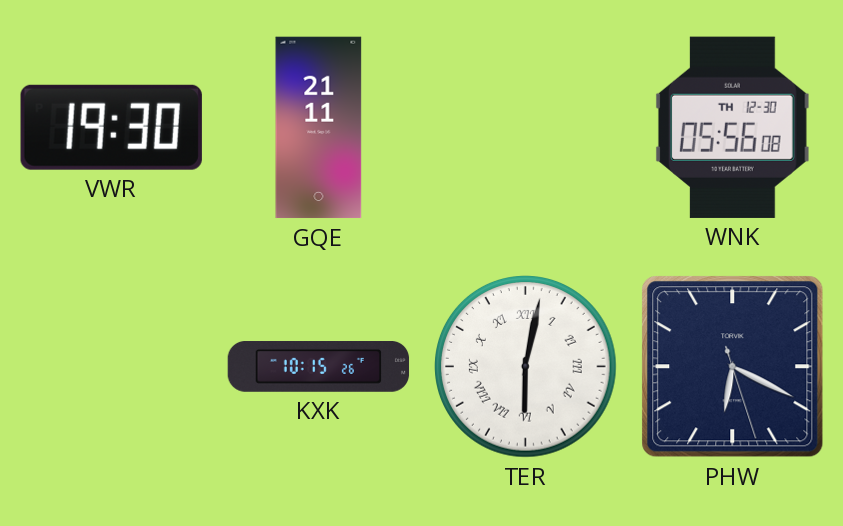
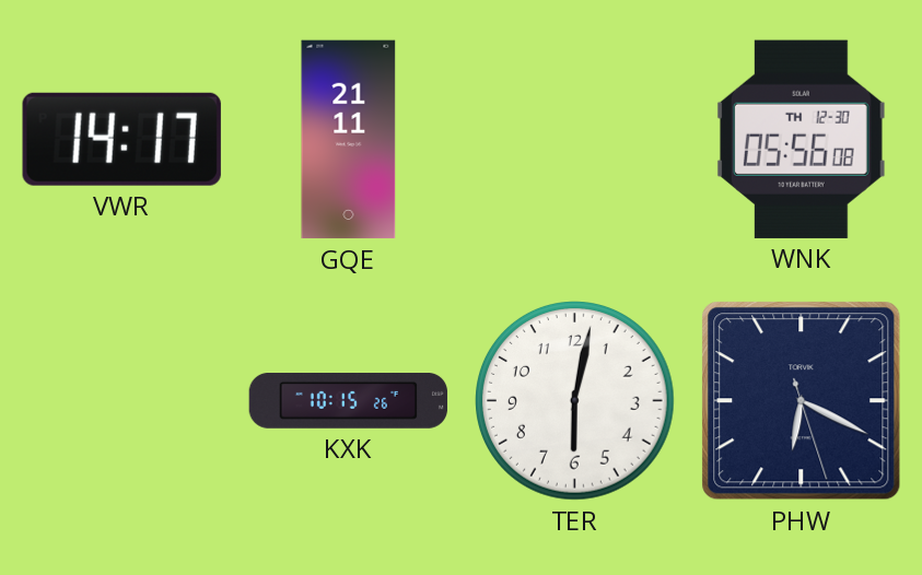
VWR: 19:30 -> 14:17 (121, 139)
TER numerals: Roman -> Arabic (575, 401)
